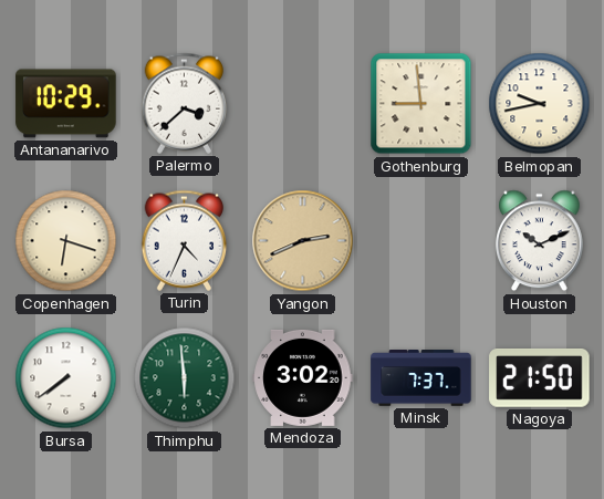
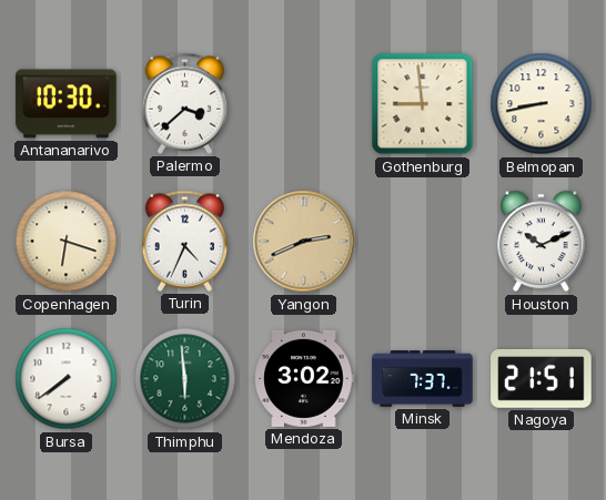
Antananarivo: 10:29 -> 10:30 (67, 104)
Belmopan: 9:43 -> 8:43 (542, 104)
Nagoya: 21:50 -> 21:51 (542, 379)
